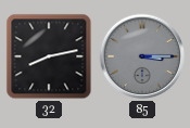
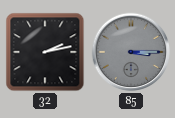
32: 8:13 -> 2:13 (45, 52)
